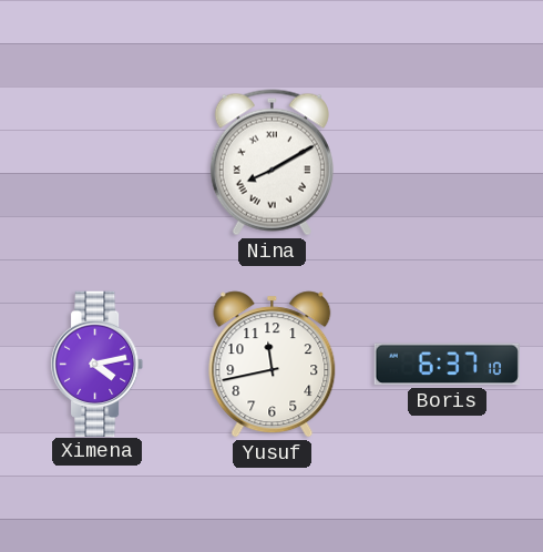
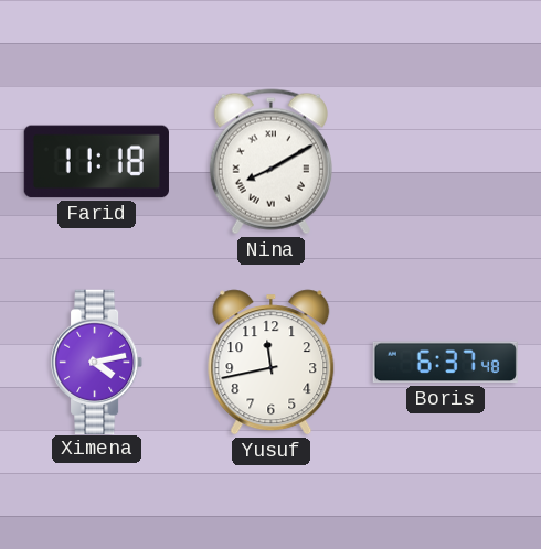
Farid: none -> 11:18 (96, 162)
Boris: 6:37:10 -> 6:37:48 (445, 363)
